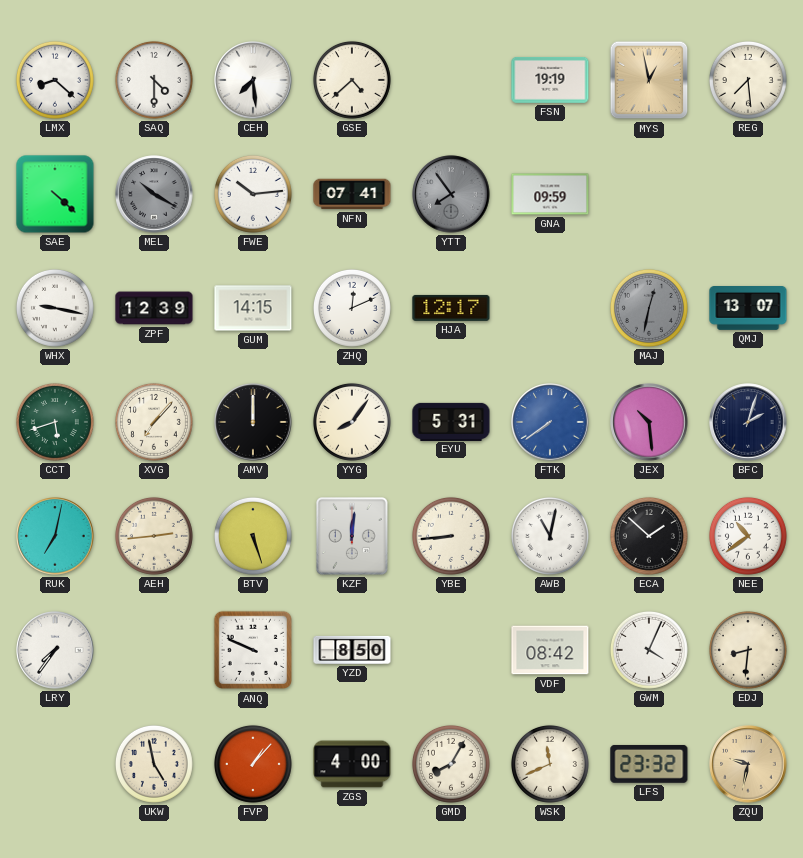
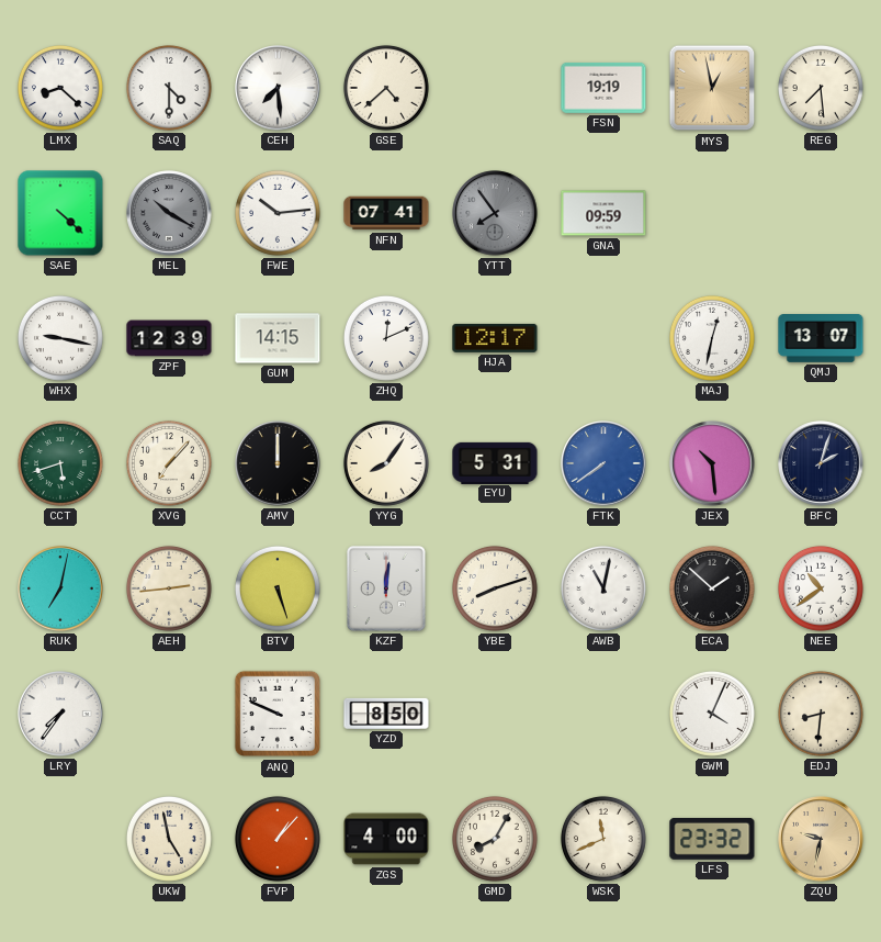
MAJ dial: grey -> white (712, 338)
YBE: 8:44 -> 8:12 (495, 588)
VDF: 08:42 -> none (550, 650)
